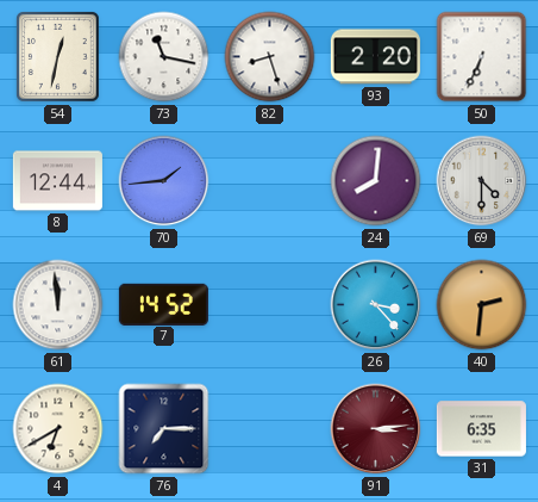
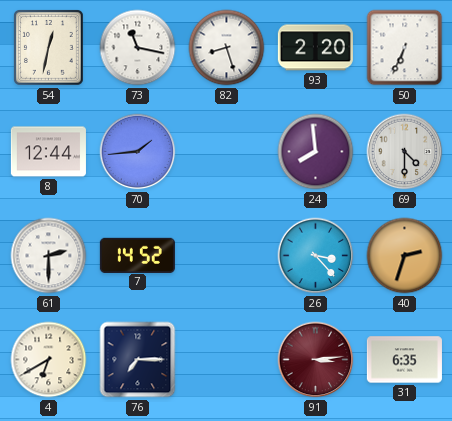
24: 8:01 -> 7:59 (316, 152)
61: 11:59 -> 2:30 (49, 256)
40: 2:31 -> 2:33 (405, 256)
